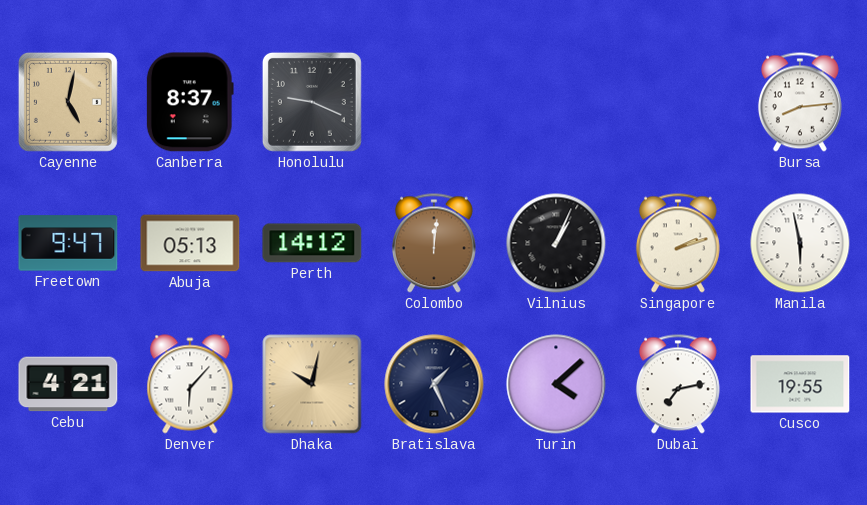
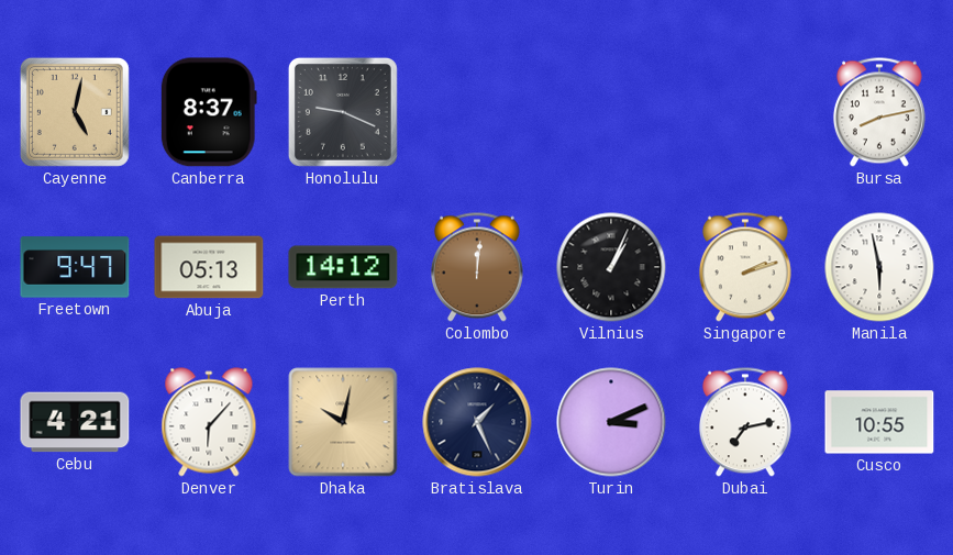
Bursa: 8:14 -> 8:13 (879, 112)
Turin: 4:08 -> 3:11 (611, 422)
Cusco: 19:55 -> 10:55 (879, 422)
